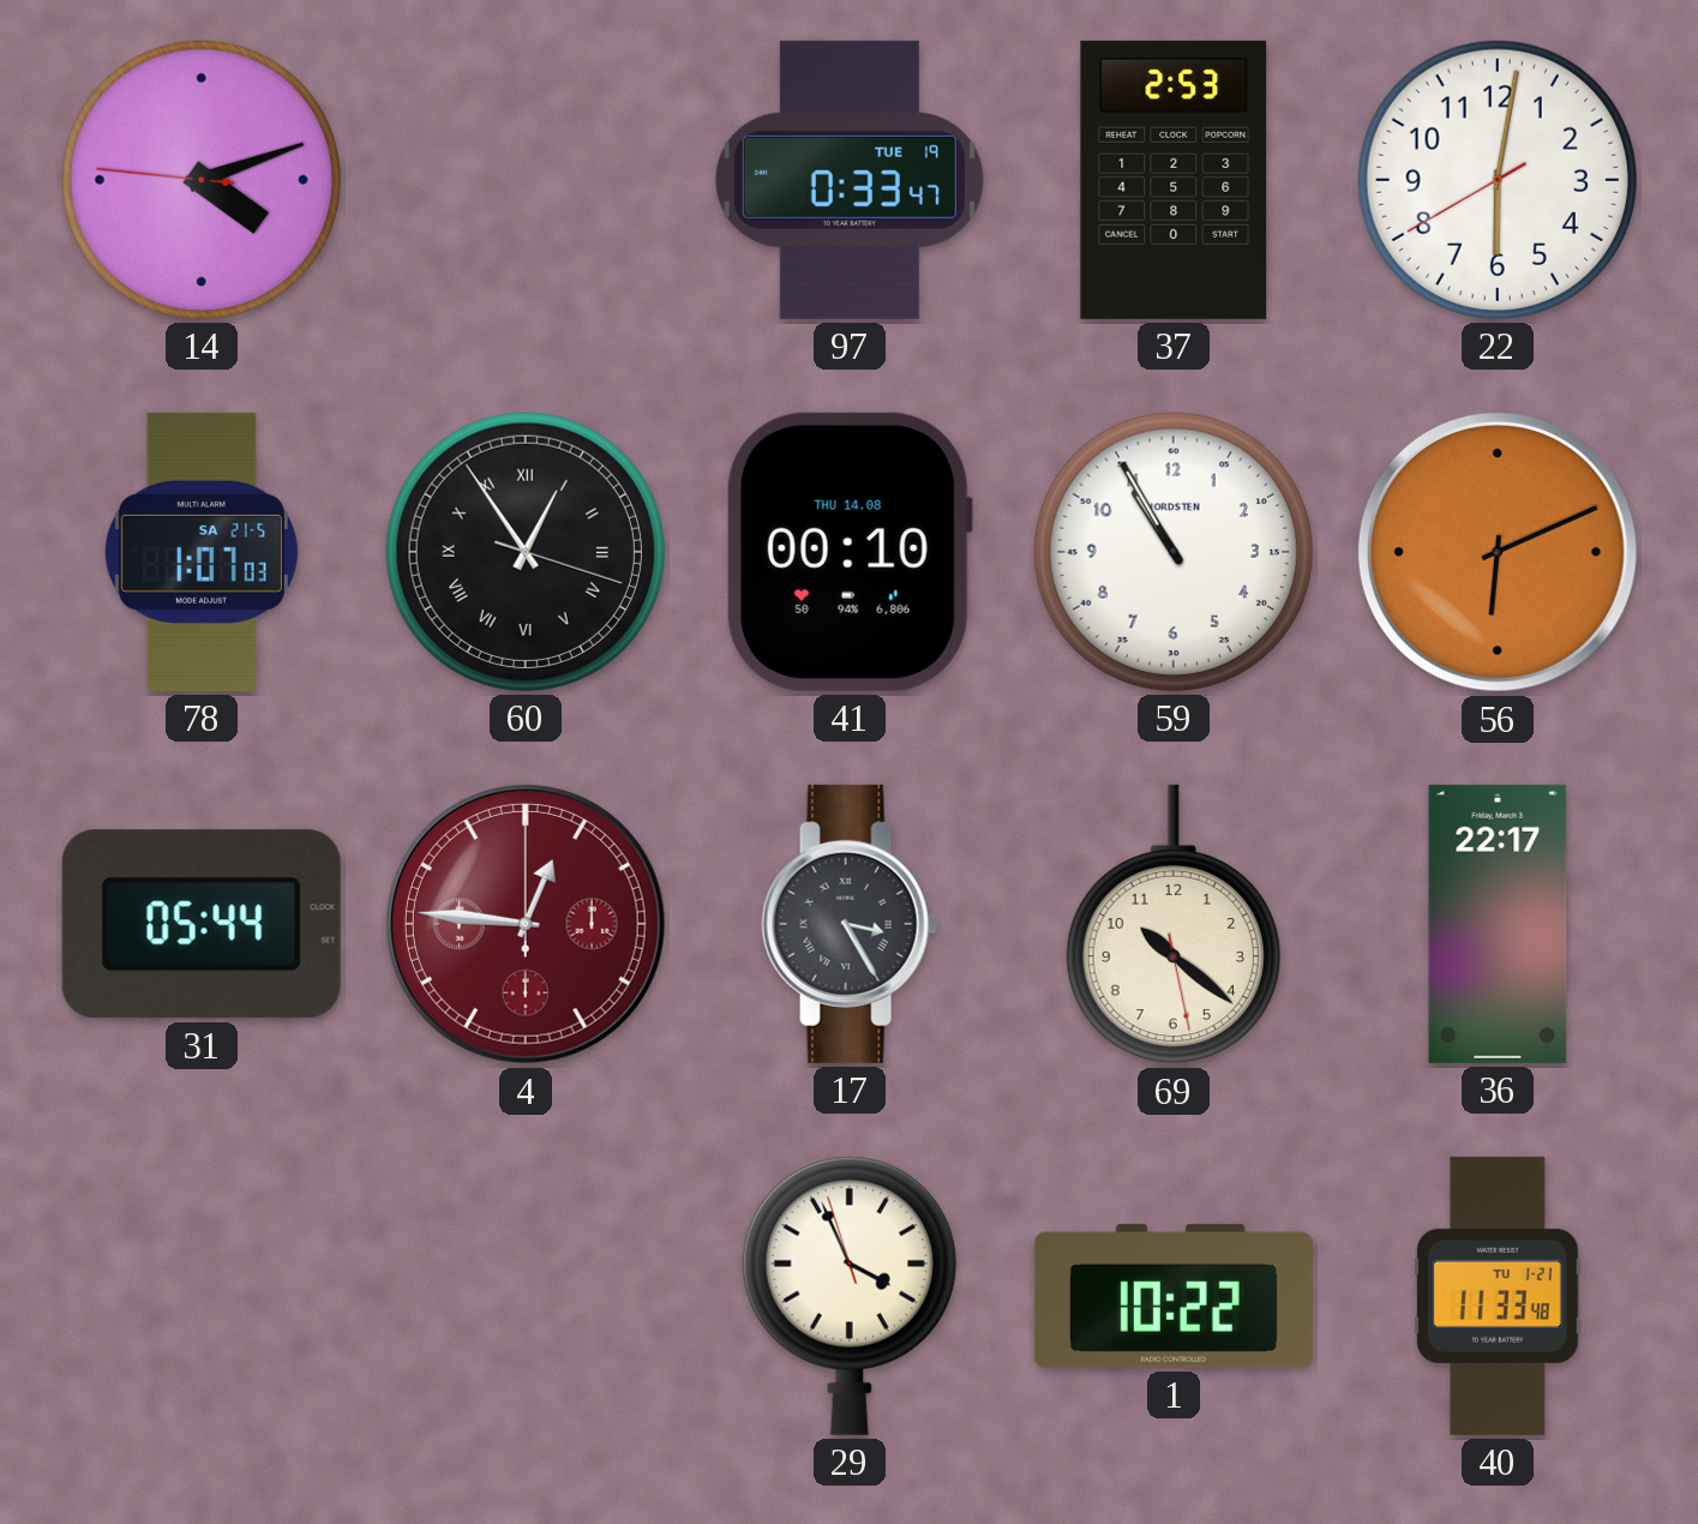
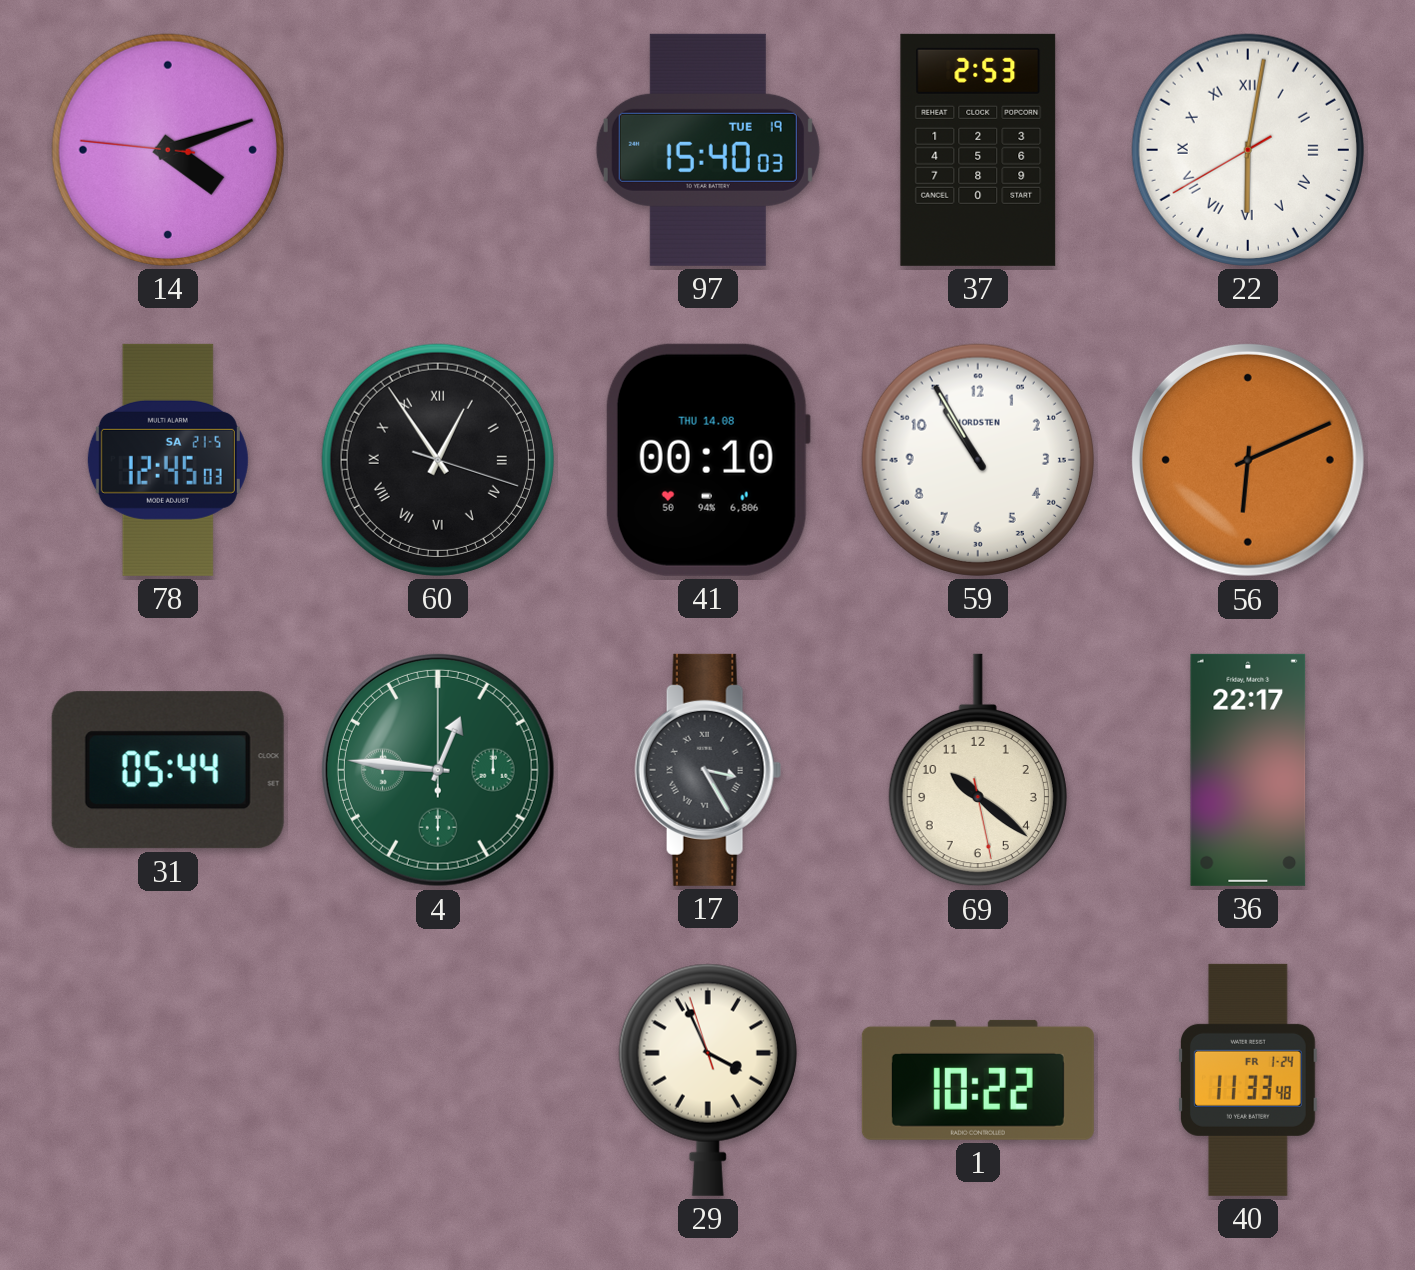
97: 0:33 -> 15:40 (708, 150)
22 numerals: Arabic -> Roman (1248, 150)
78: 1:07 -> 12:45 (168, 460)
4 dial: burgundy -> green (438, 770)
40 date: TU 1-21 -> FR 1-24 (1249, 1080)
